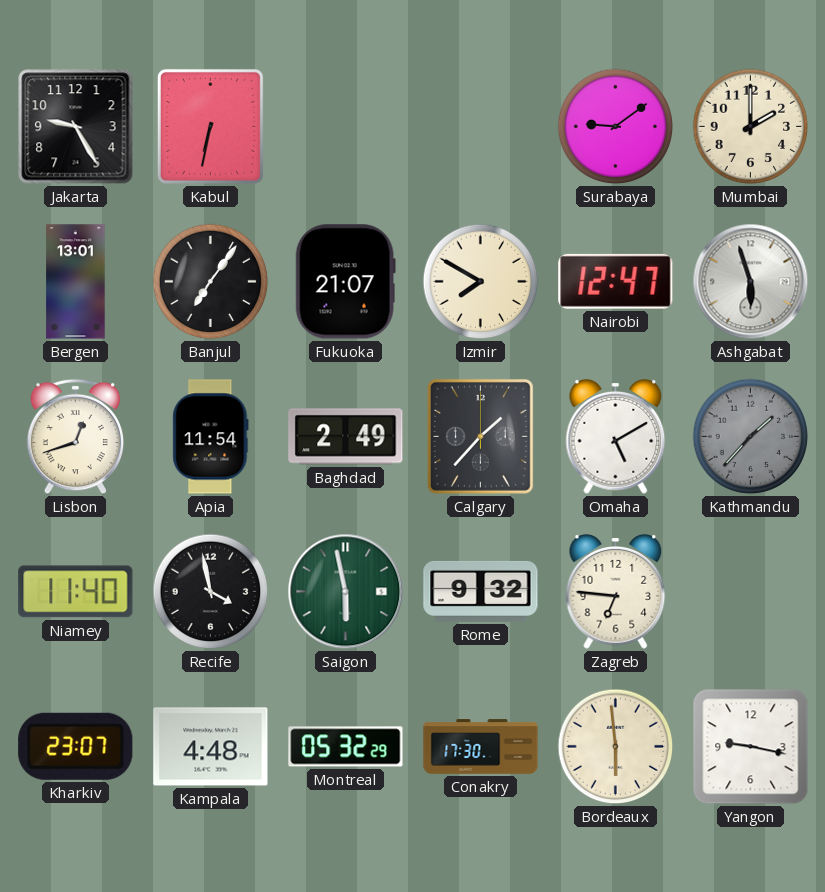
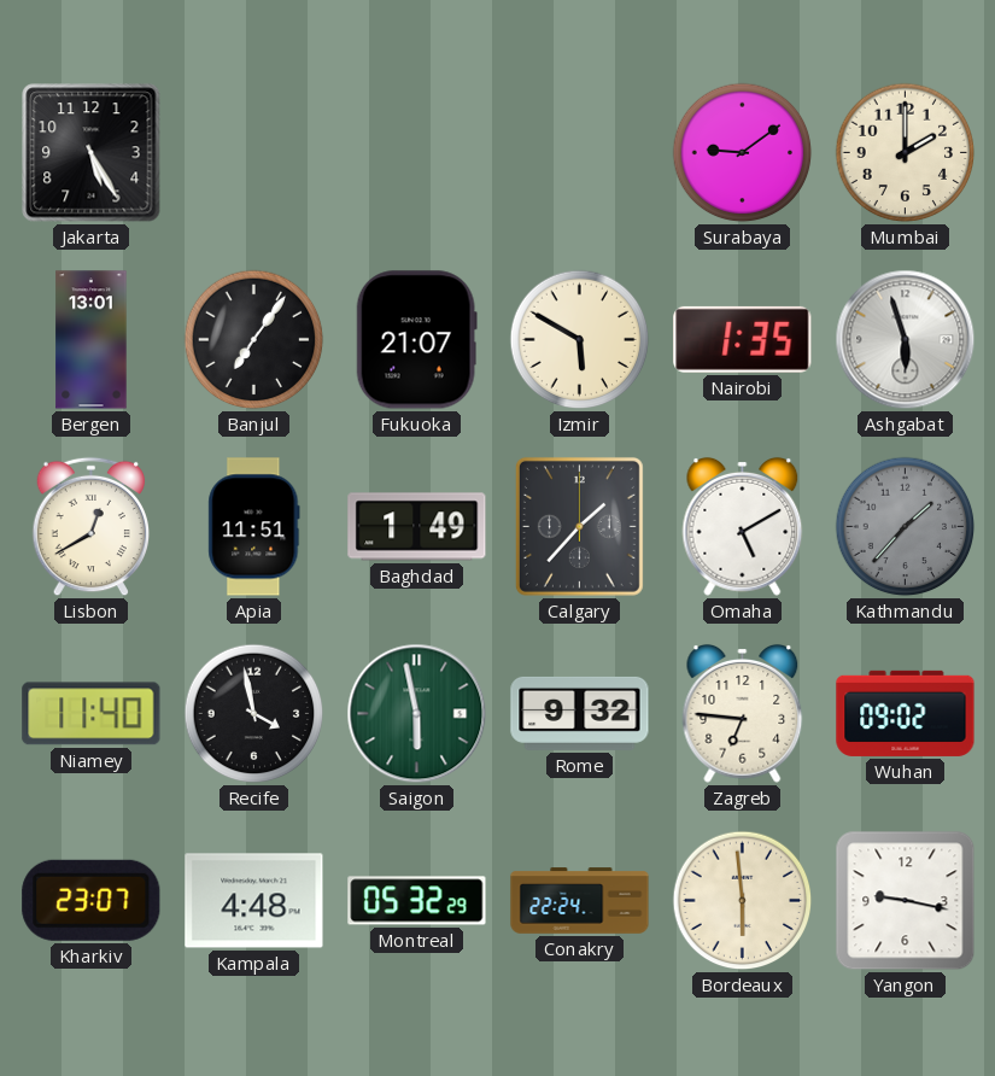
Jakarta: 9:25 -> 5:25 (92, 153)
Kabul: 6:32 -> none (210, 126)
Izmir: 7:50 -> 5:50 (580, 340)
Nairobi: 12:47 -> 1:35 (743, 339)
Lisbon: 12:42 -> 12:40 (92, 527)
Apia: 11:54 -> 11:51 (254, 527)
Baghdad: 2:49 -> 1:49 (417, 527)
Wuhan: none -> 09:02 (906, 713)
Conakry: 17:30 -> 22:24 (580, 901)
